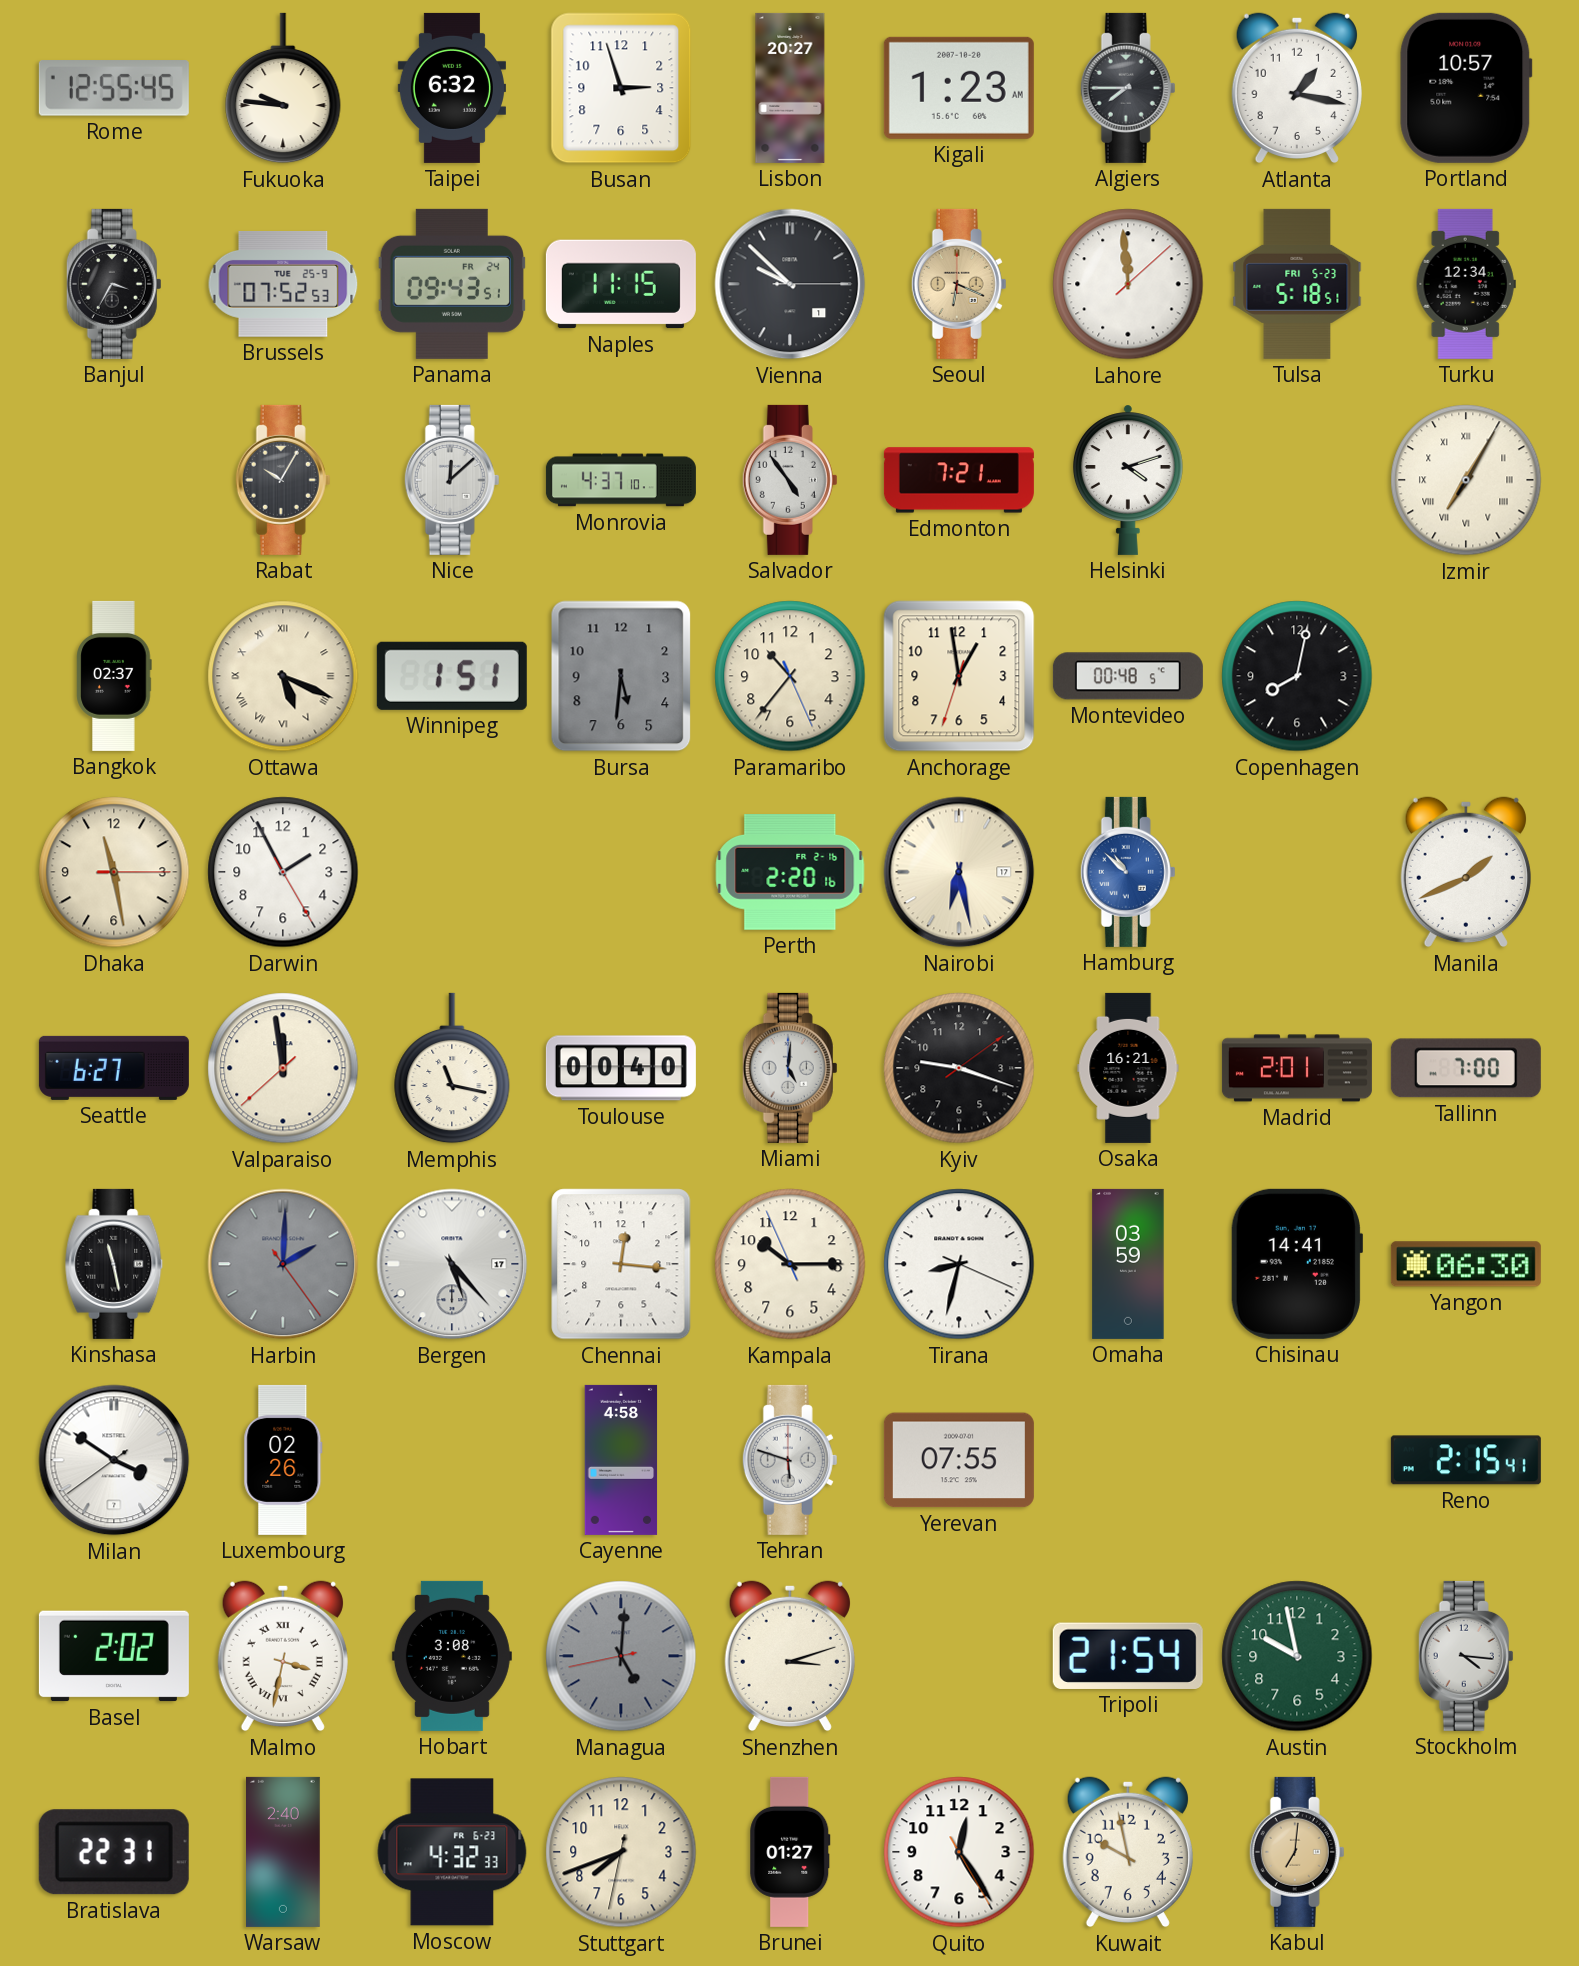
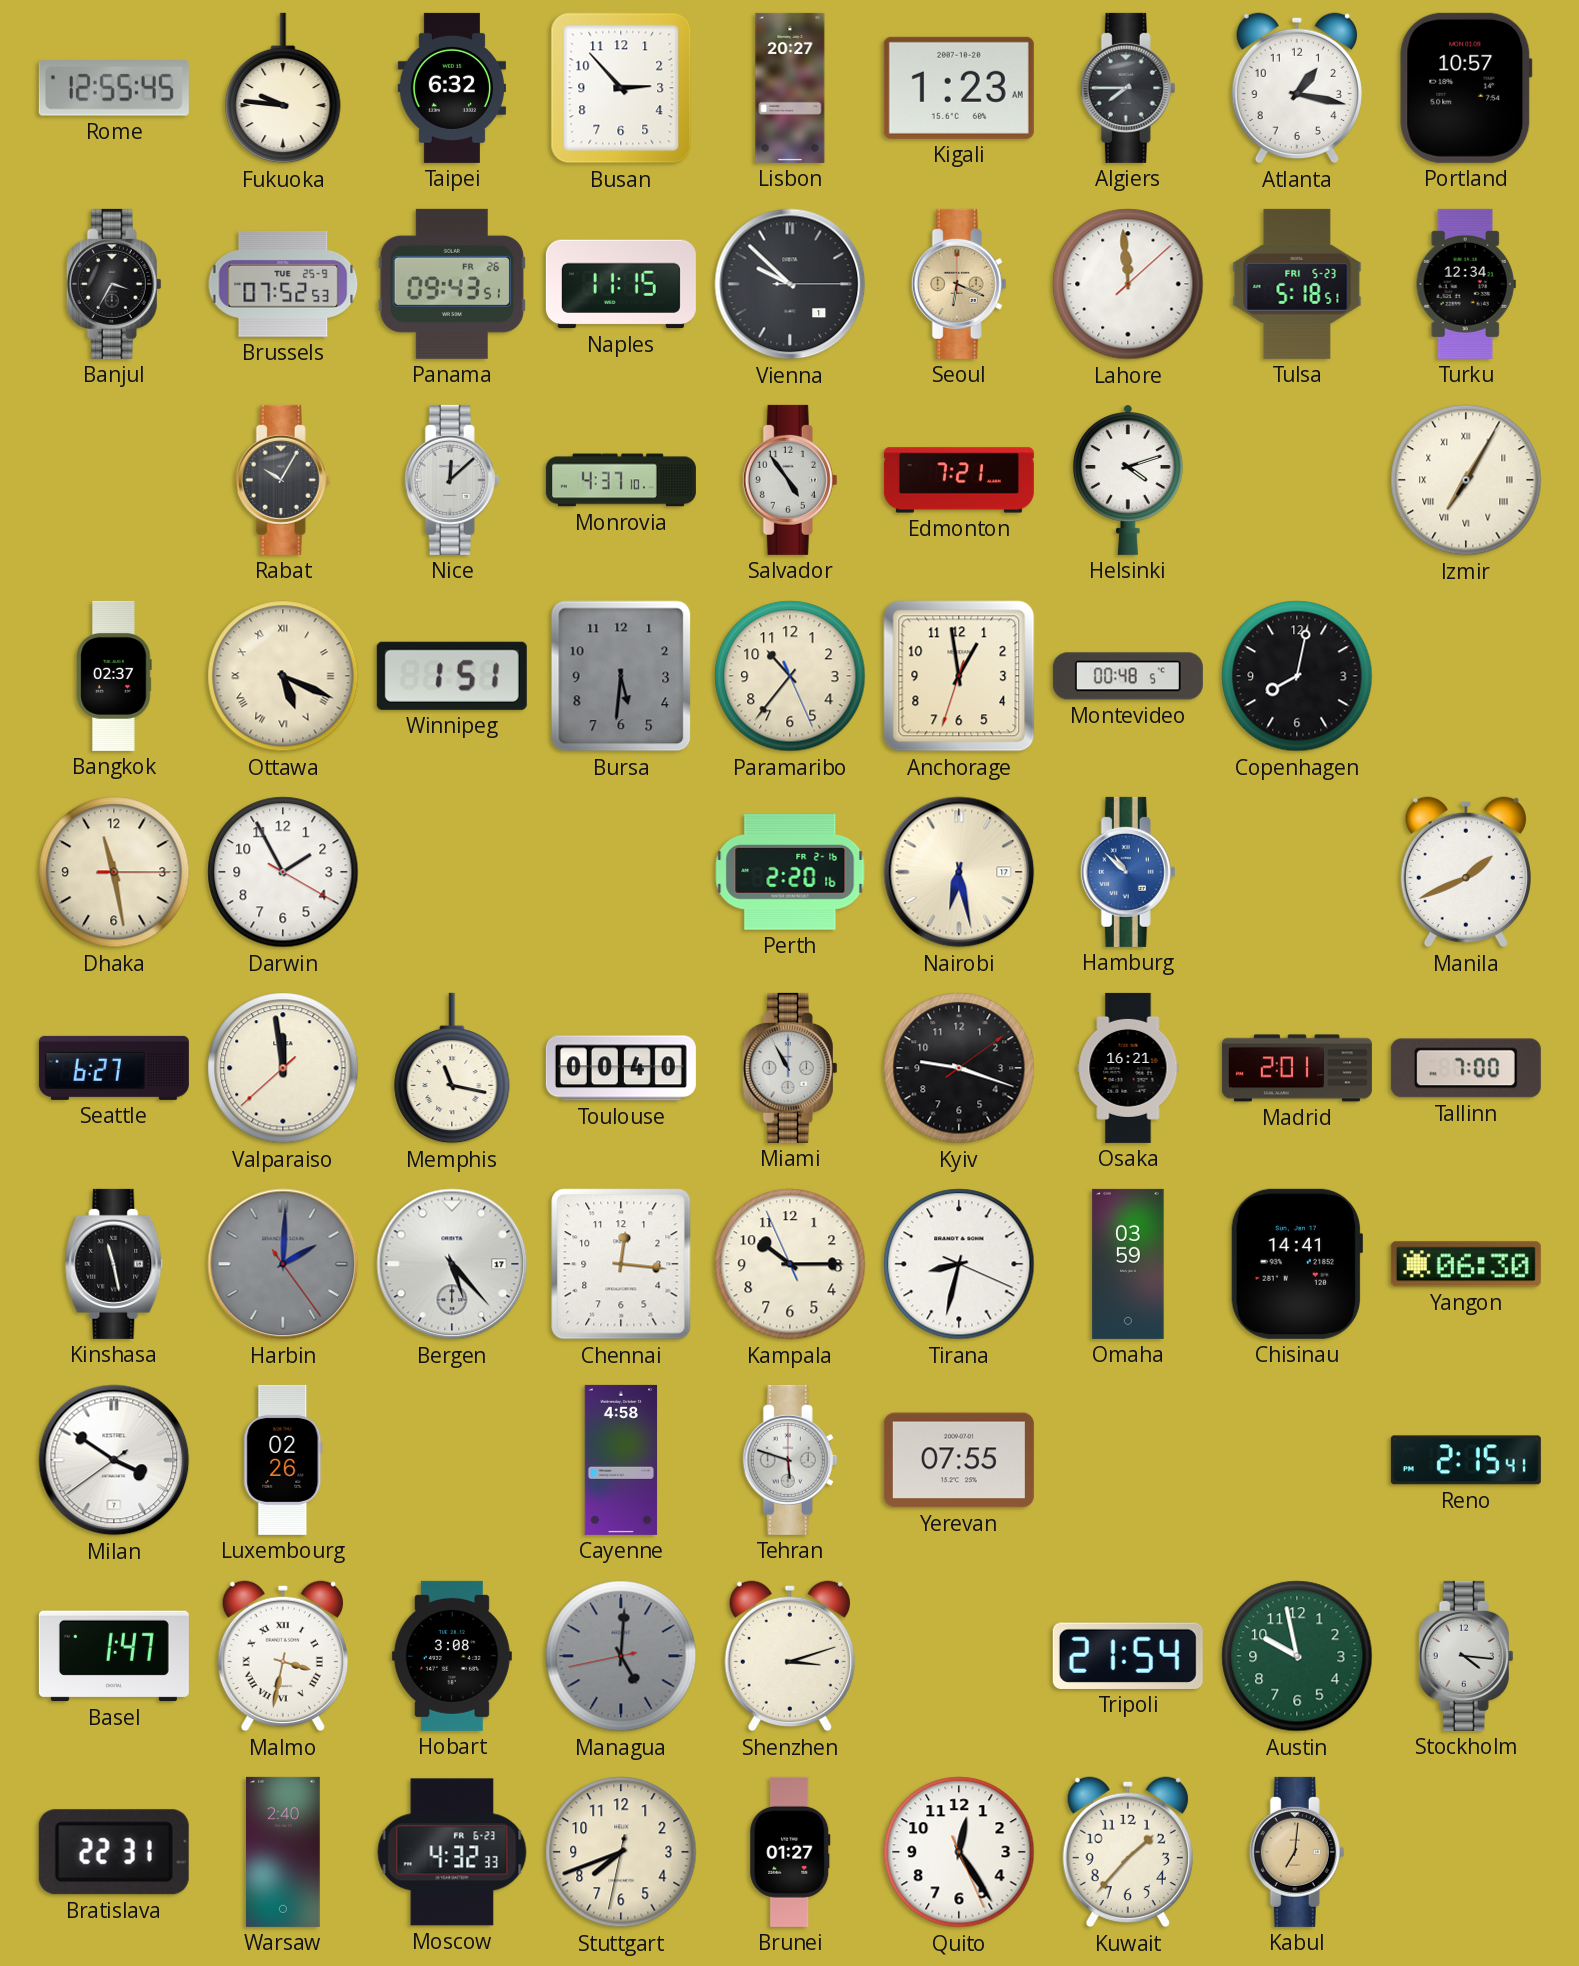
Busan: 2:57 -> 2:53 (621, 88)
Panama date: FR 24 -> FR 26 (452, 284)
Darwin: 1:55:25 -> 1:55:20 (283, 872)
Miami: 5:01 -> 10:55 (790, 1068)
Basel: 2:02 -> 1:47 (114, 1656)
Quito: 12:24:25 -> 12:24:26 (959, 1852)
Kuwait: 9:58 -> 1:37 (1128, 1852)
